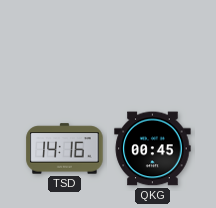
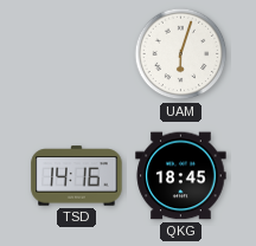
UAM: none -> 6:03 (181, 54)
QKG: 00:45 -> 18:45 (181, 176)
